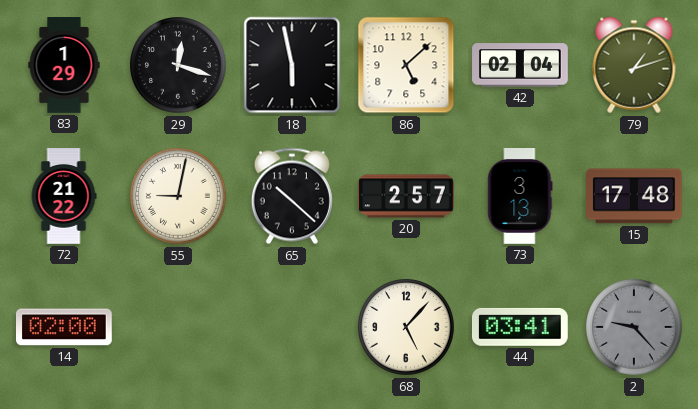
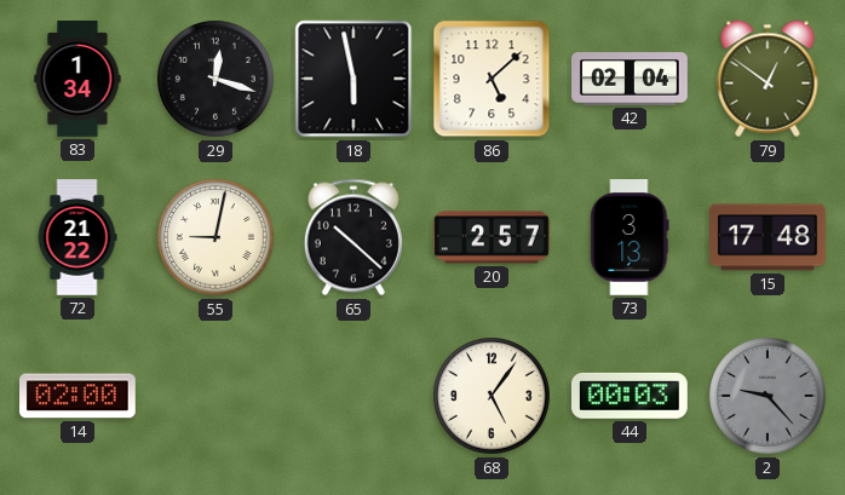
83: 1:29 -> 1:34 (77, 79)
79: 1:12 -> 12:51 (768, 79)
68: 5:07 -> 5:06 (492, 396)
44: 03:41 -> 00:03 (630, 396)
